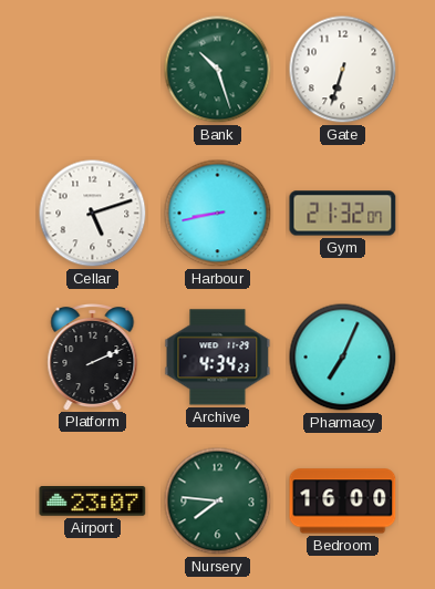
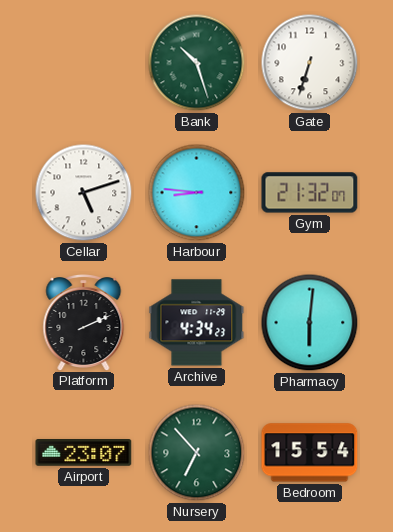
Harbour: 8:43 -> 8:46 (197, 193)
Pharmacy: 7:04 -> 6:01 (310, 323)
Nursery: 7:46 -> 6:53 (197, 453)
Bedroom: 16:00 -> 15:54 (310, 453)
